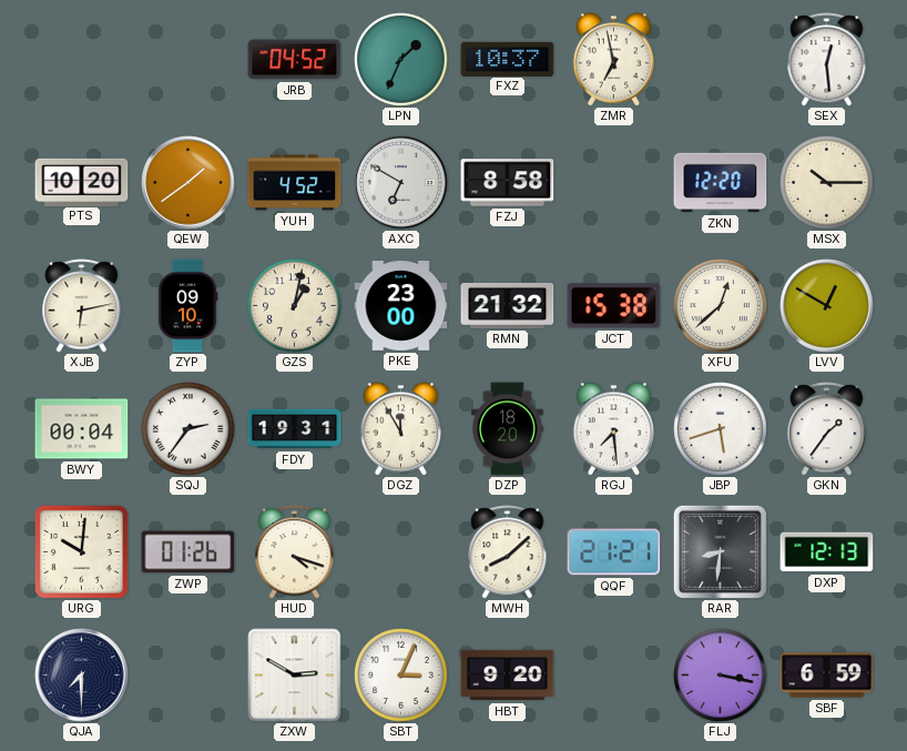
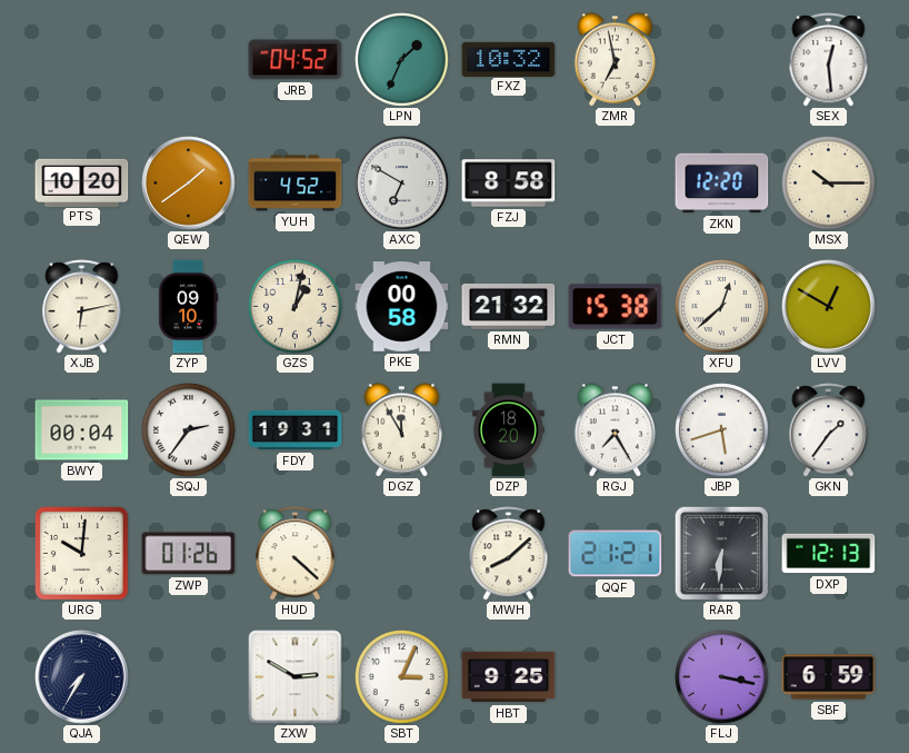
FXZ: 10:37 -> 10:32 (509, 59)
PKE: 23:00 -> 00:58 (402, 307)
RGJ: 7:29 -> 7:25 (616, 430)
HUD: 4:18 -> 4:22 (296, 554)
RAR: 8:31 -> 6:31 (721, 553)
QJA: 7:30 -> 7:35 (82, 677)
HBT: 9:20 -> 9:25 (509, 677)
